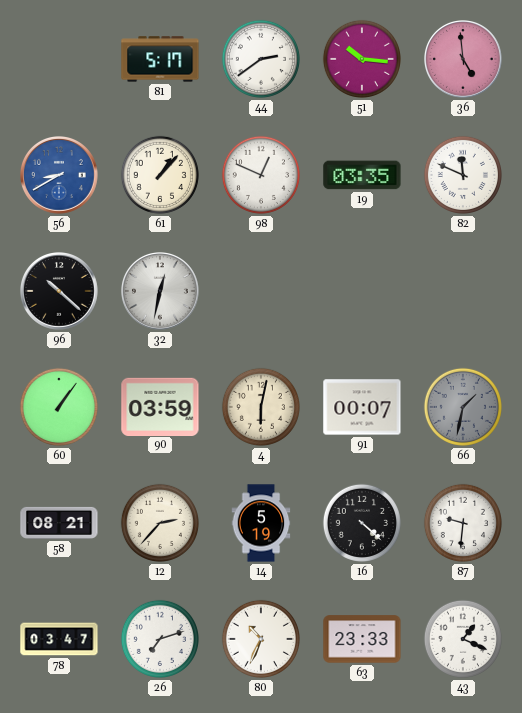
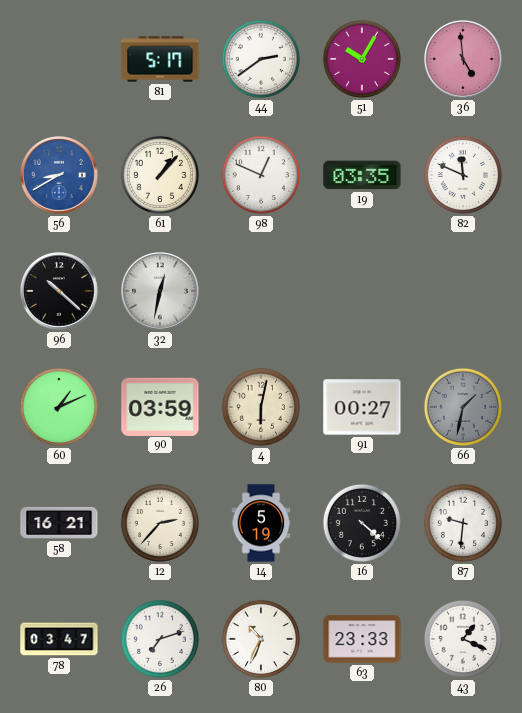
51: 10:16 -> 10:05 (362, 59)
60: 1:06 -> 1:11 (59, 407)
91: 00:07 -> 00:27 (362, 407)
58: 08:21 -> 16:21 (59, 523)
